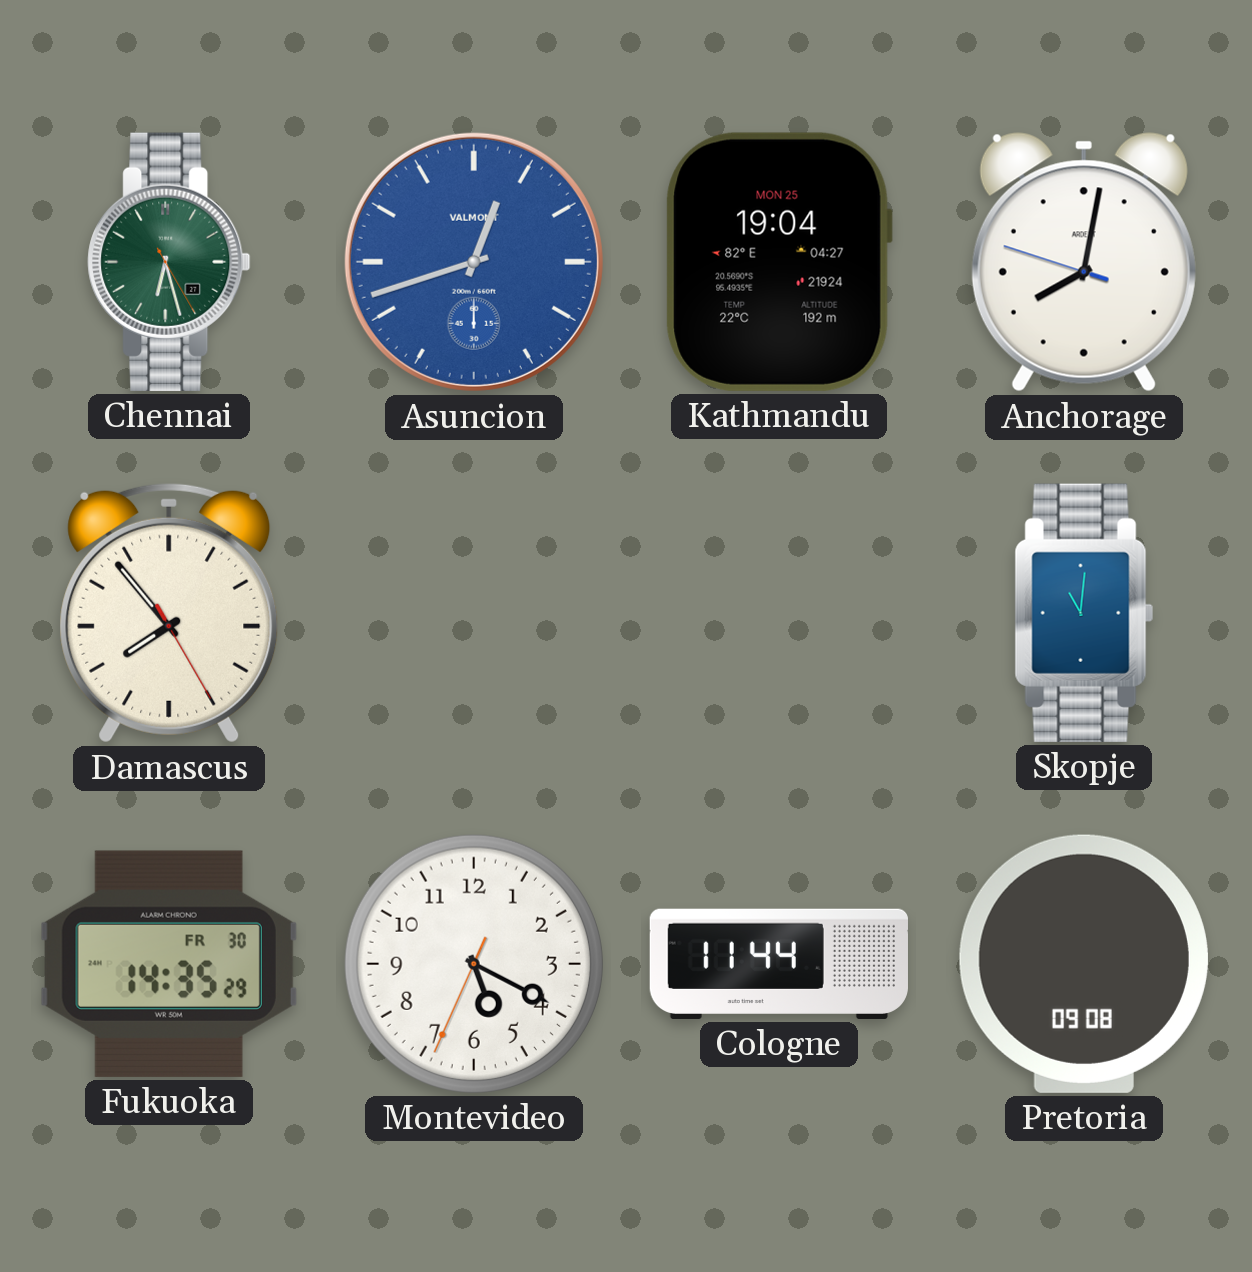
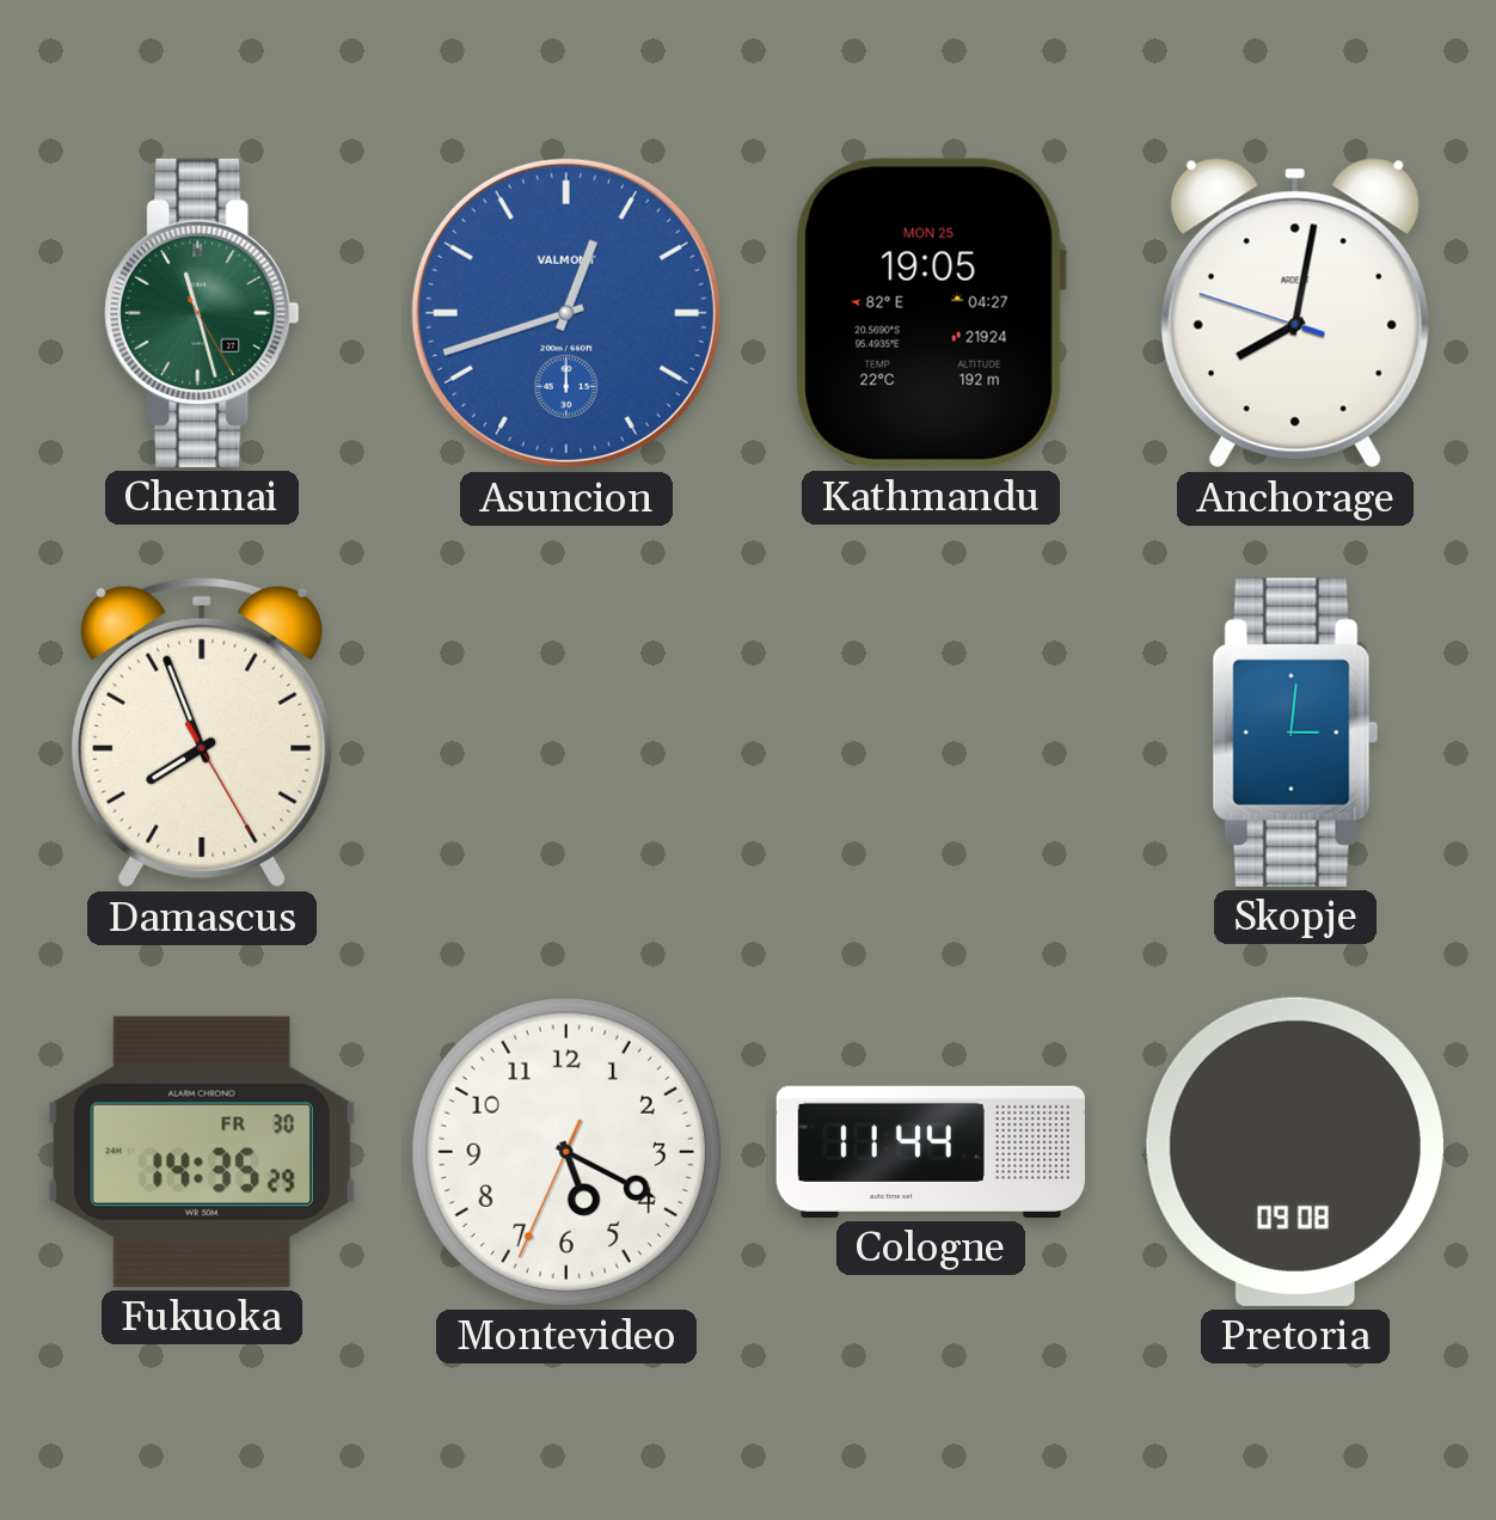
Chennai: 6:27 -> 11:27 (202, 313)
Kathmandu: 19:04 -> 19:05 (931, 313)
Damascus: 7:53 -> 7:56 (202, 733)
Skopje: 11:01 -> 3:01 (1295, 733)
